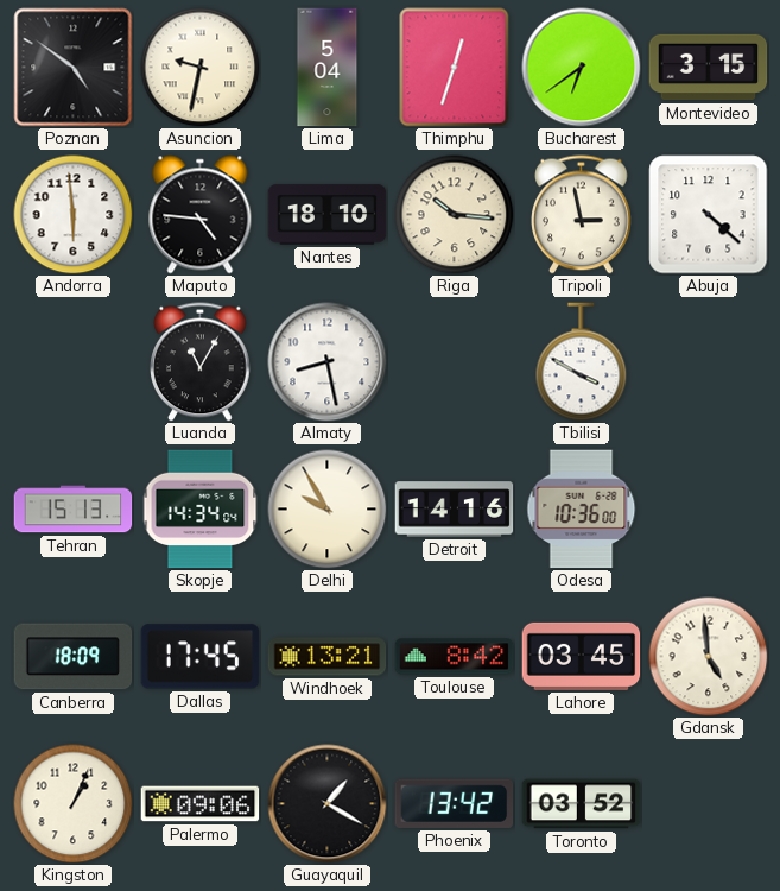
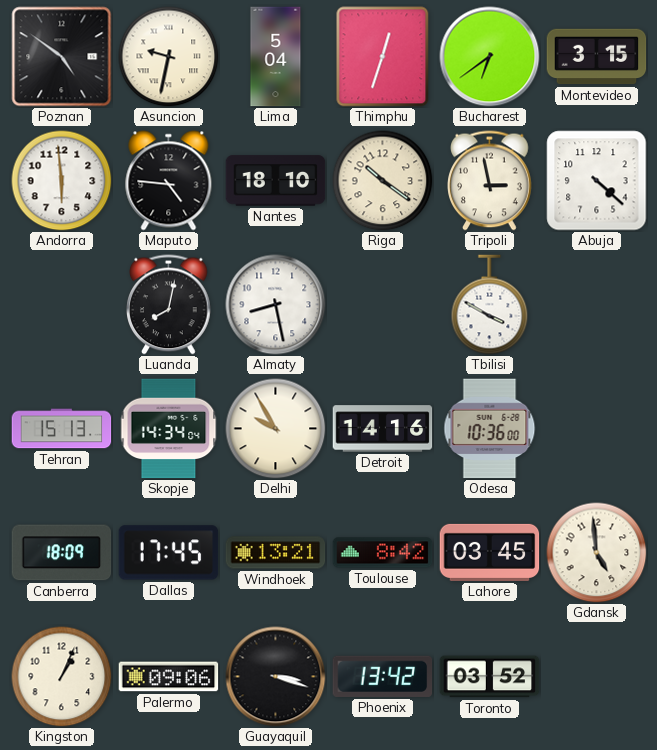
Riga: 10:16 -> 10:21 (383, 181)
Luanda: 11:05 -> 8:02 (169, 305)
Guayaquil: 1:20 -> 3:18 (276, 677)
